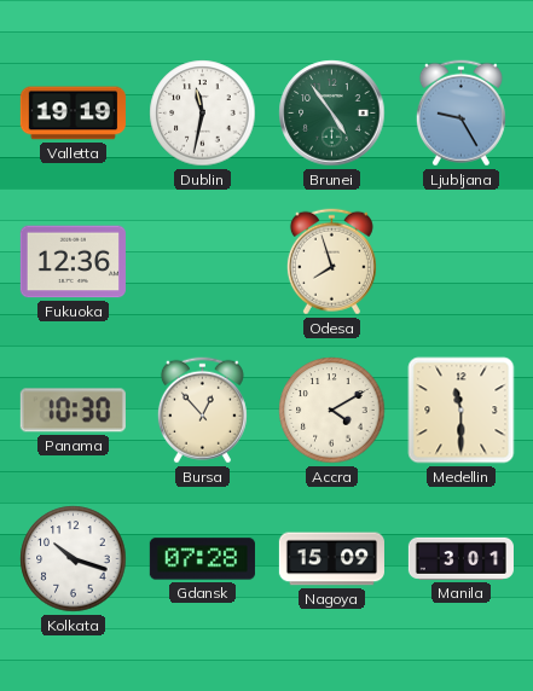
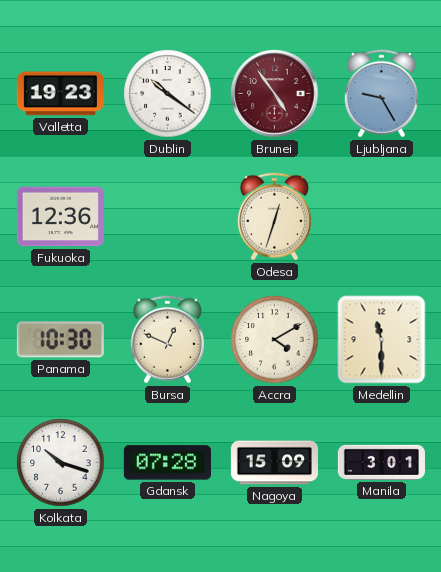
Valletta: 19:19 -> 19:23 (60, 94)
Dublin: 11:32 -> 10:21 (168, 94)
Brunei dial: green -> burgundy (275, 94)
Odesa: 7:57 -> 12:33 (274, 217)
Bursa: 12:53 -> 12:49 (167, 340)
